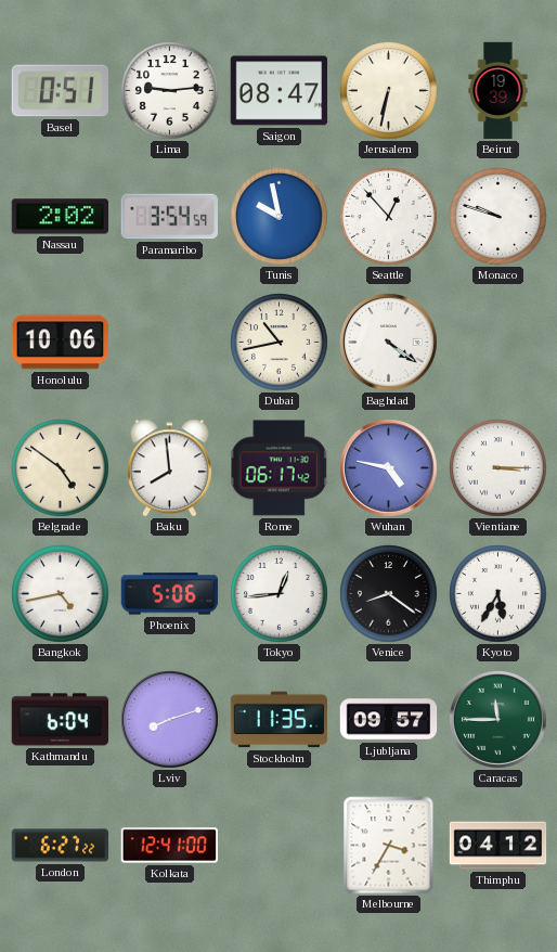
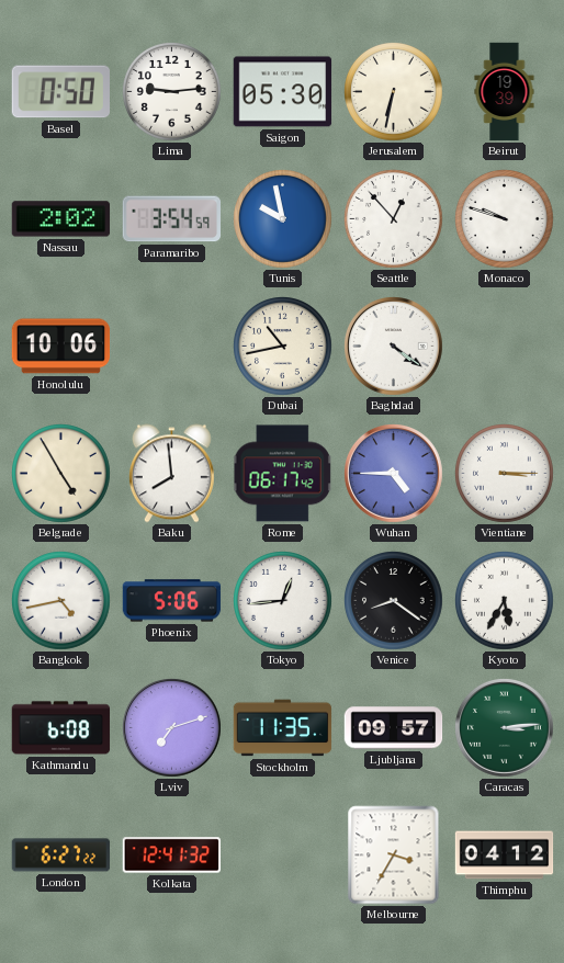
Basel: 0:51 -> 0:50 (60, 92)
Saigon: 08:47 -> 05:30 (283, 92)
Belgrade: 4:51 -> 4:55 (61, 474)
Wuhan: 4:47 -> 4:45 (394, 474)
Kathmandu: 6:04 -> 6:08 (61, 728)
Lviv: 8:12 -> 7:12 (172, 728)
Caracas: 11:45 -> 3:14 (505, 728)
Kolkata: 12:41:00 -> 12:41:32 (171, 856)
